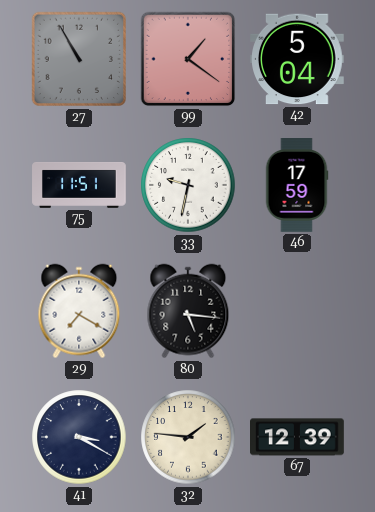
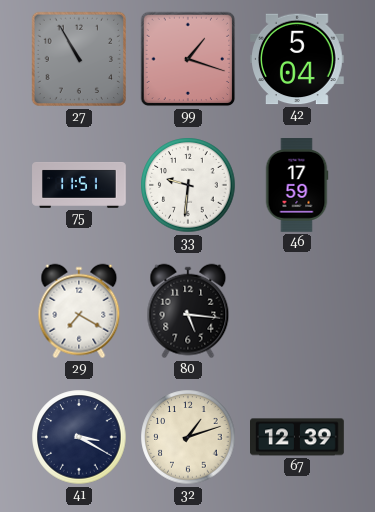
99: 1:21 -> 1:18 (188, 59)
33: 9:32 -> 9:31 (188, 185)
32: 1:46 -> 1:12 (188, 437)
